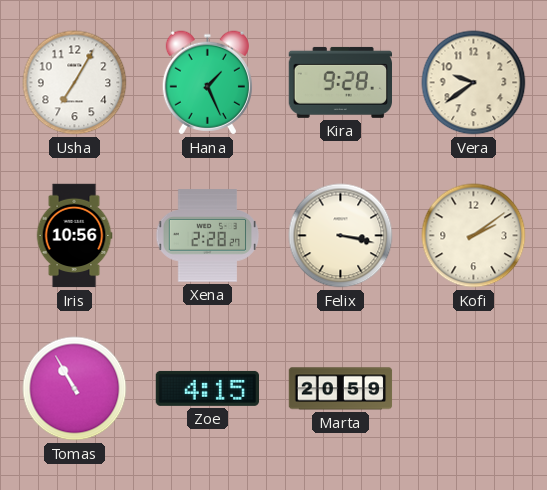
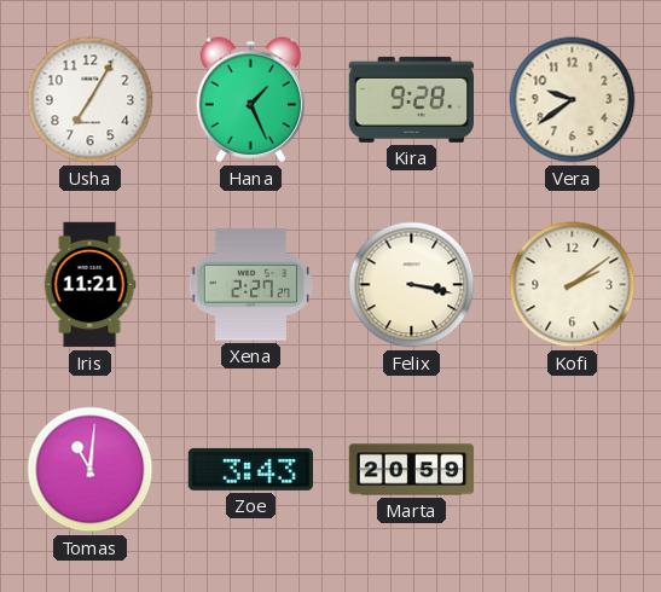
Iris: 10:56 -> 11:21 (89, 285)
Xena: 2:28 -> 2:27 (251, 285)
Tomas: 10:55 -> 11:01 (91, 470)
Zoe: 4:15 -> 3:43 (250, 469)
